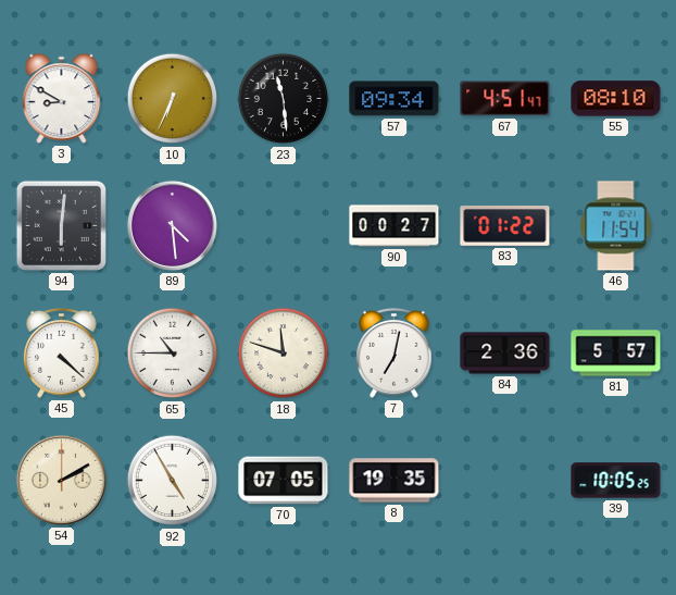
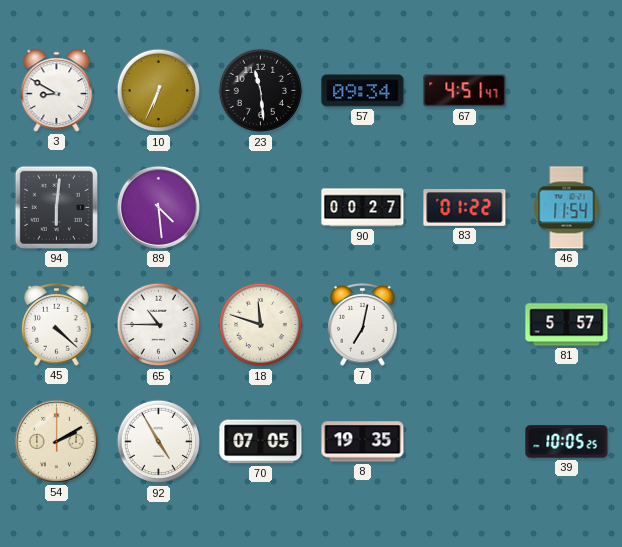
55: 08:10 -> none (616, 99)
84: 2:36 -> none (505, 354)
